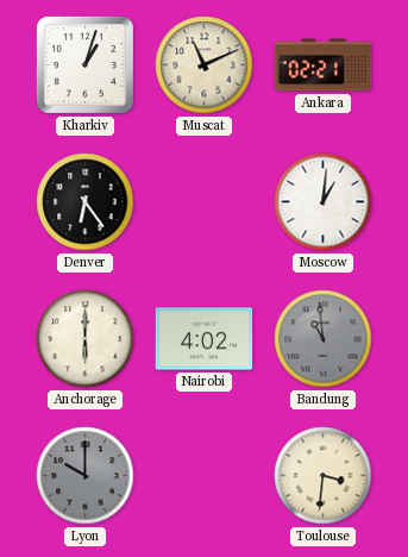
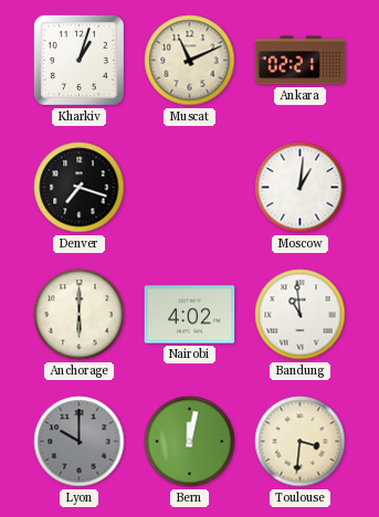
Denver: 6:24 -> 7:18 (80, 188)
Bandung dial: grey -> white (301, 315)
Bern: none -> 12:02 (190, 442)
